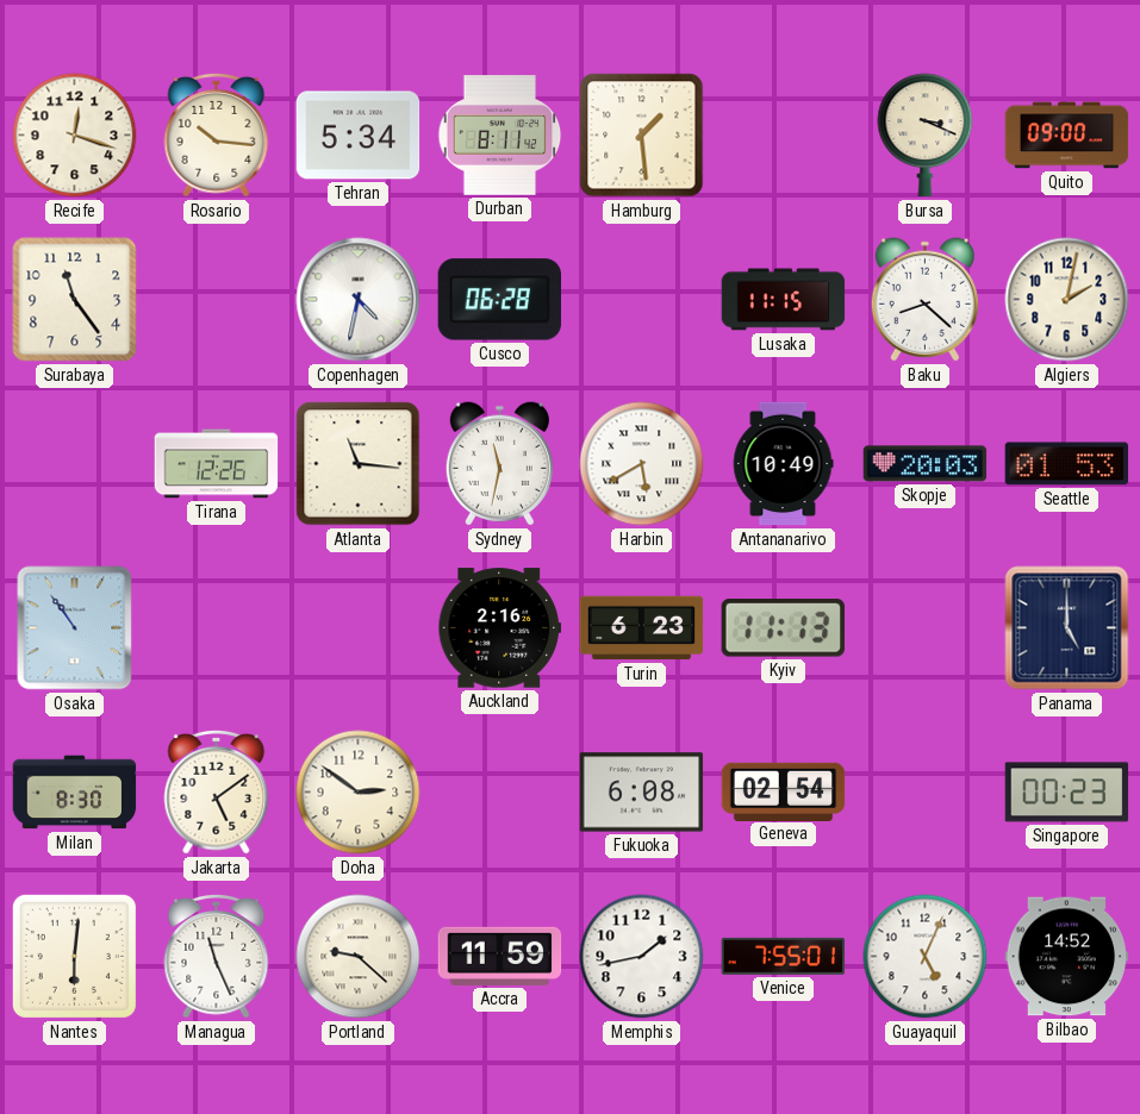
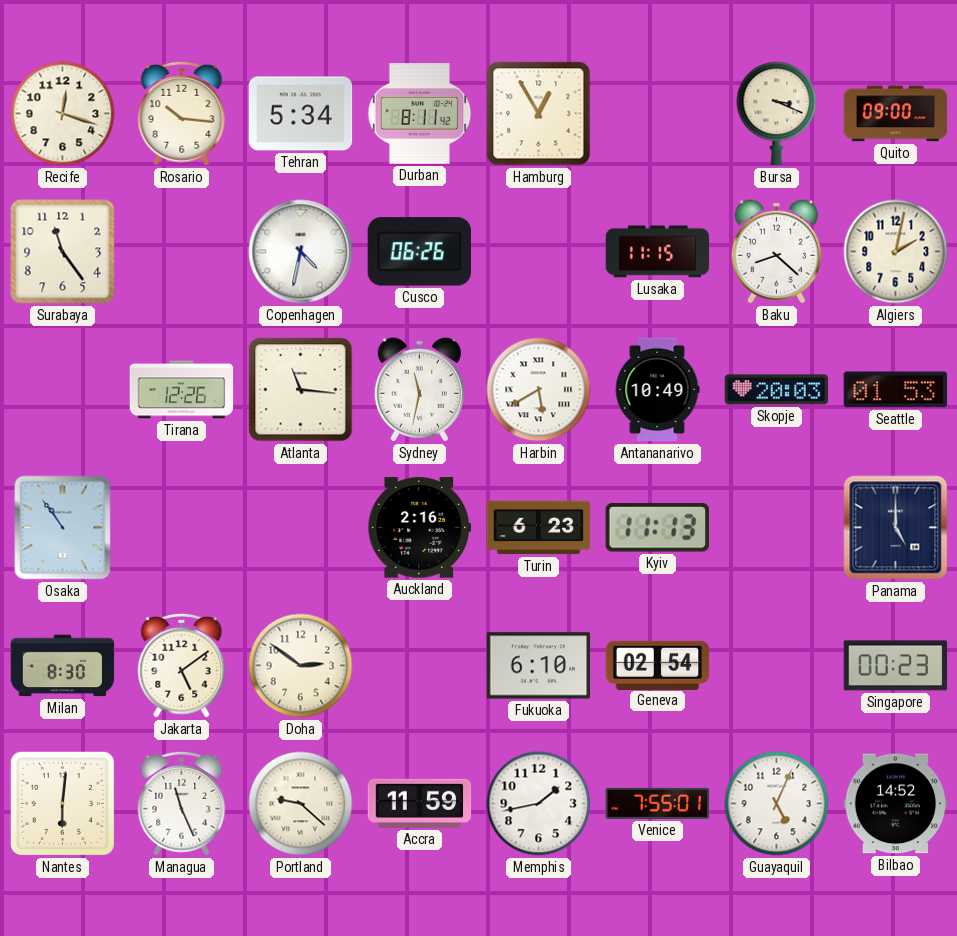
Hamburg: 1:29 -> 12:55 (539, 114)
Cusco: 06:28 -> 06:26 (419, 252)
Fukuoka: 6:08 -> 6:10 (539, 666)
